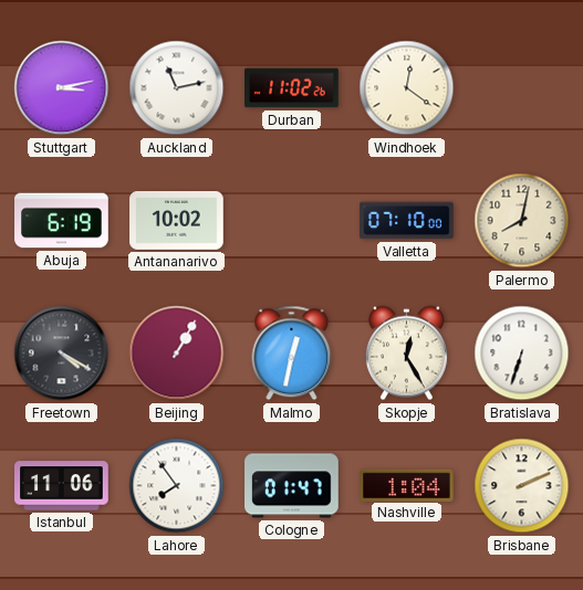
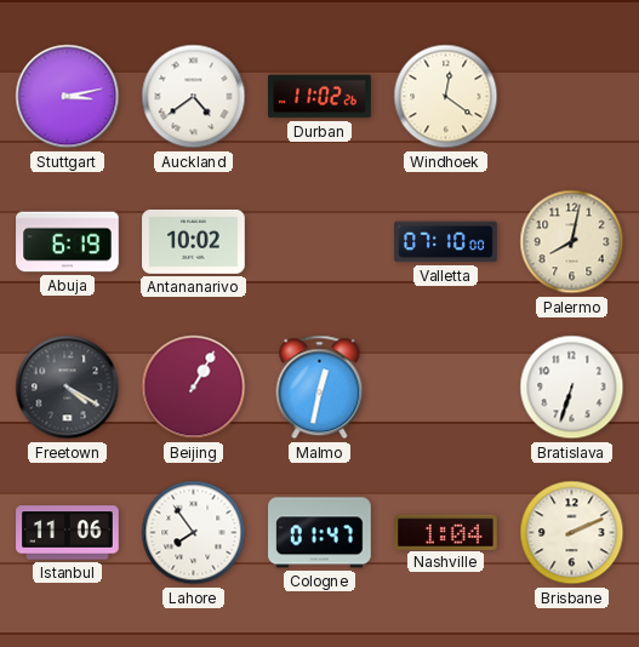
Auckland: 11:13 -> 4:39 (194, 97)
Skopje: 12:25 -> none (406, 354)
